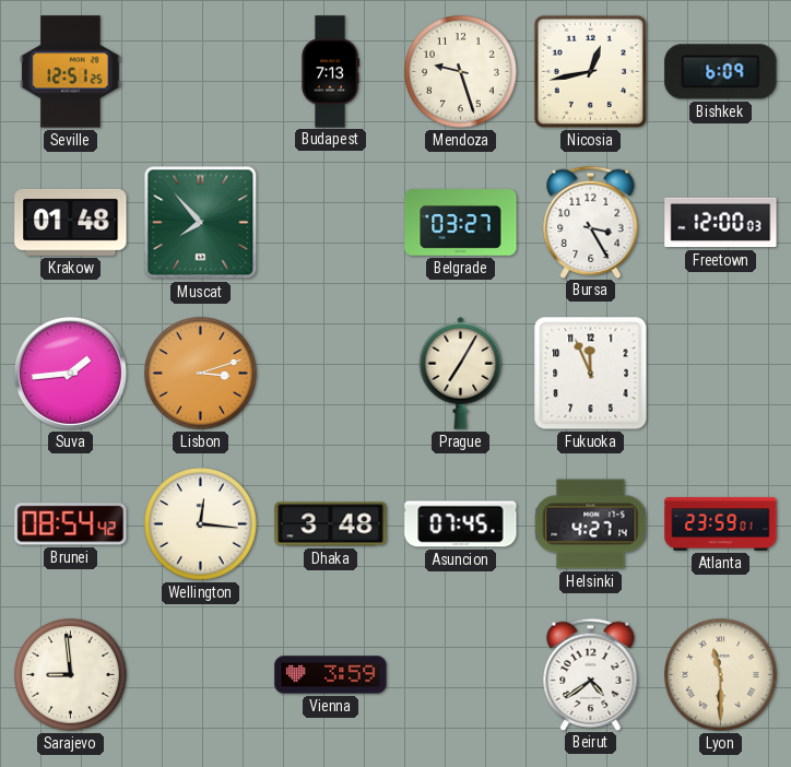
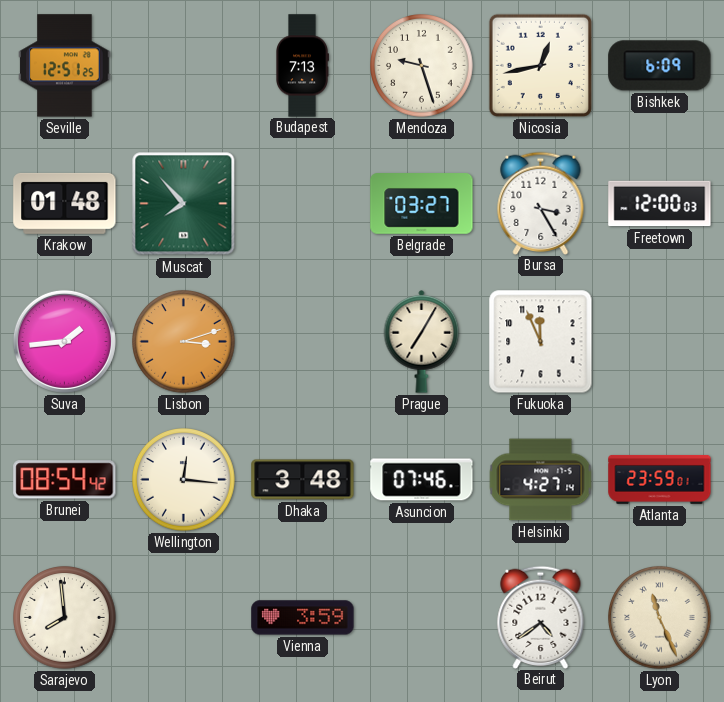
Asuncion: 07:45 -> 07:46 (422, 480)
Sarajevo: 8:59 -> 7:59 (65, 618)
Lyon: 11:30 -> 11:26 (660, 618)
